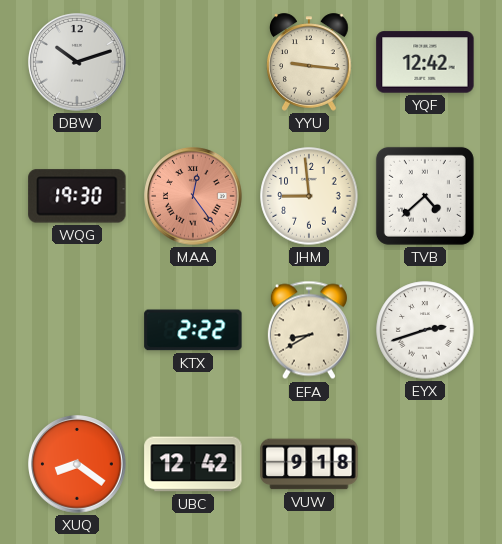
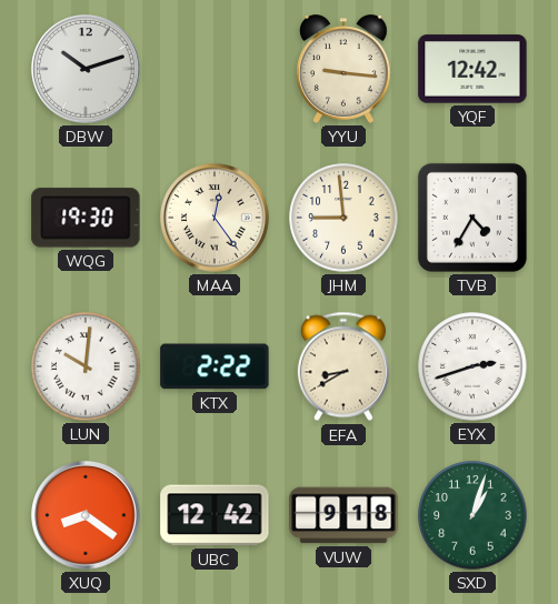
MAA dial: salmon -> cream (215, 218)
TVB: 4:38 -> 4:35 (472, 218)
LUN: none -> 10:01 (86, 366)
SXD: none -> 1:03 (472, 515)
